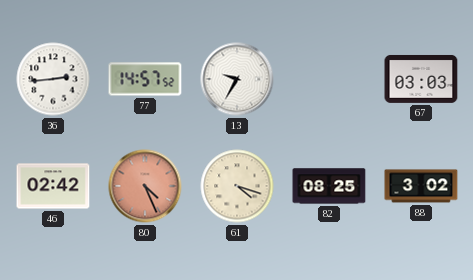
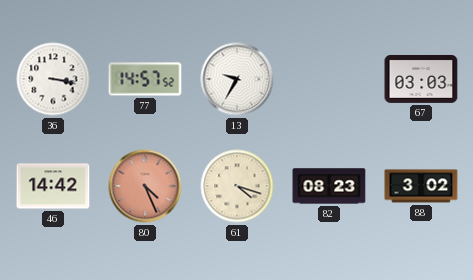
36: 2:44 -> 3:17 (53, 79)
46: 02:42 -> 14:42 (53, 186)
82: 08:25 -> 08:23 (329, 186)
